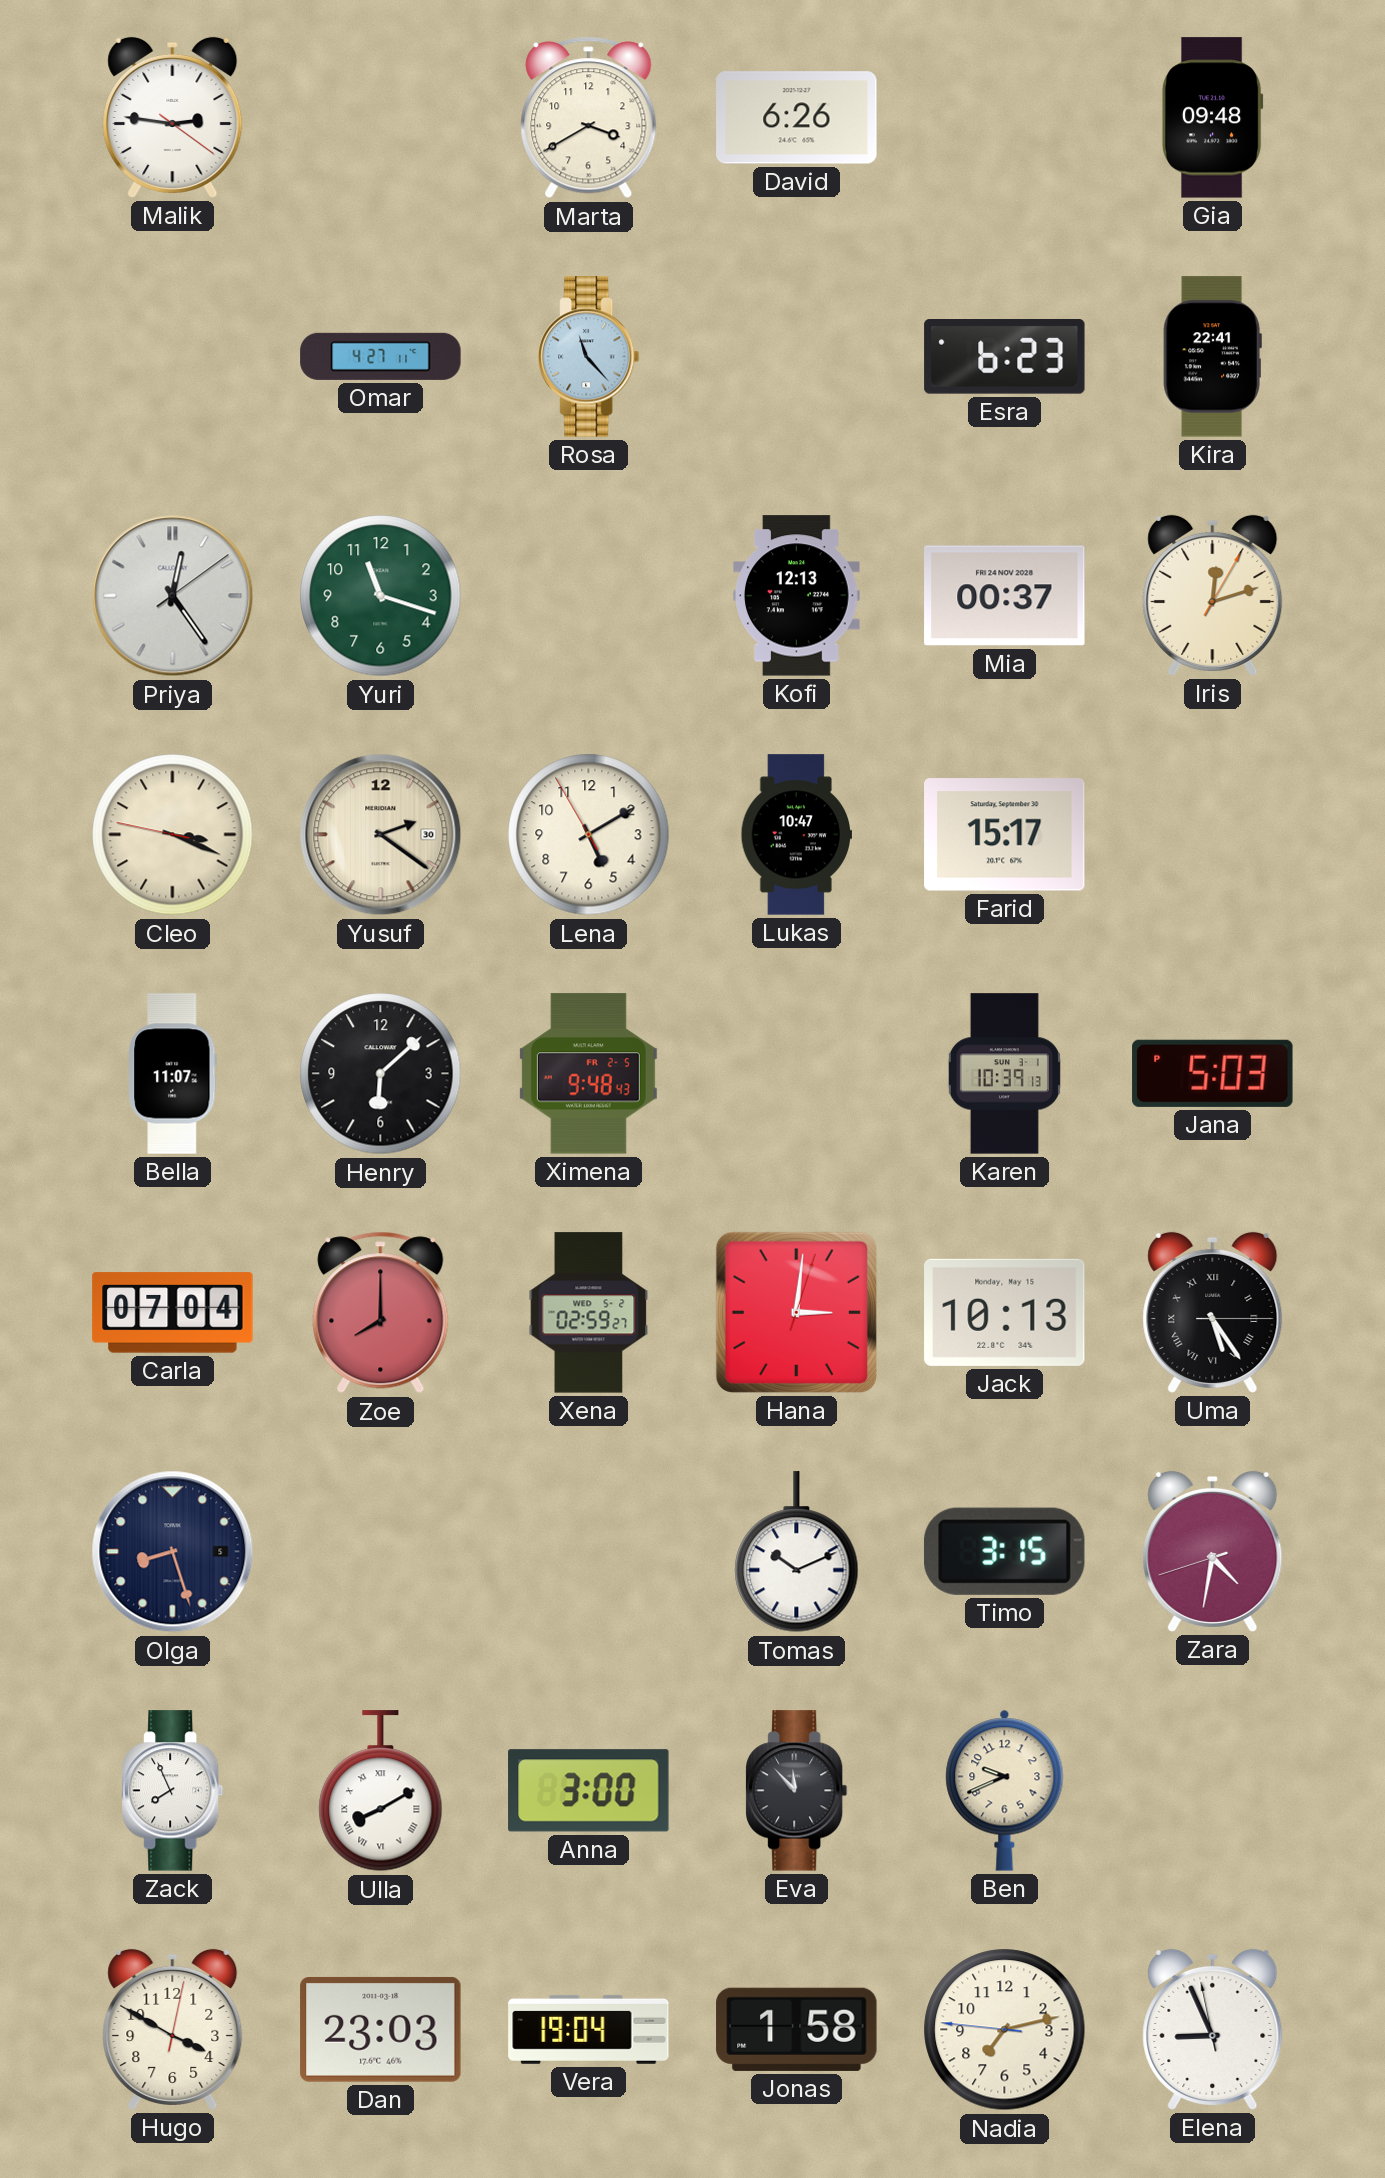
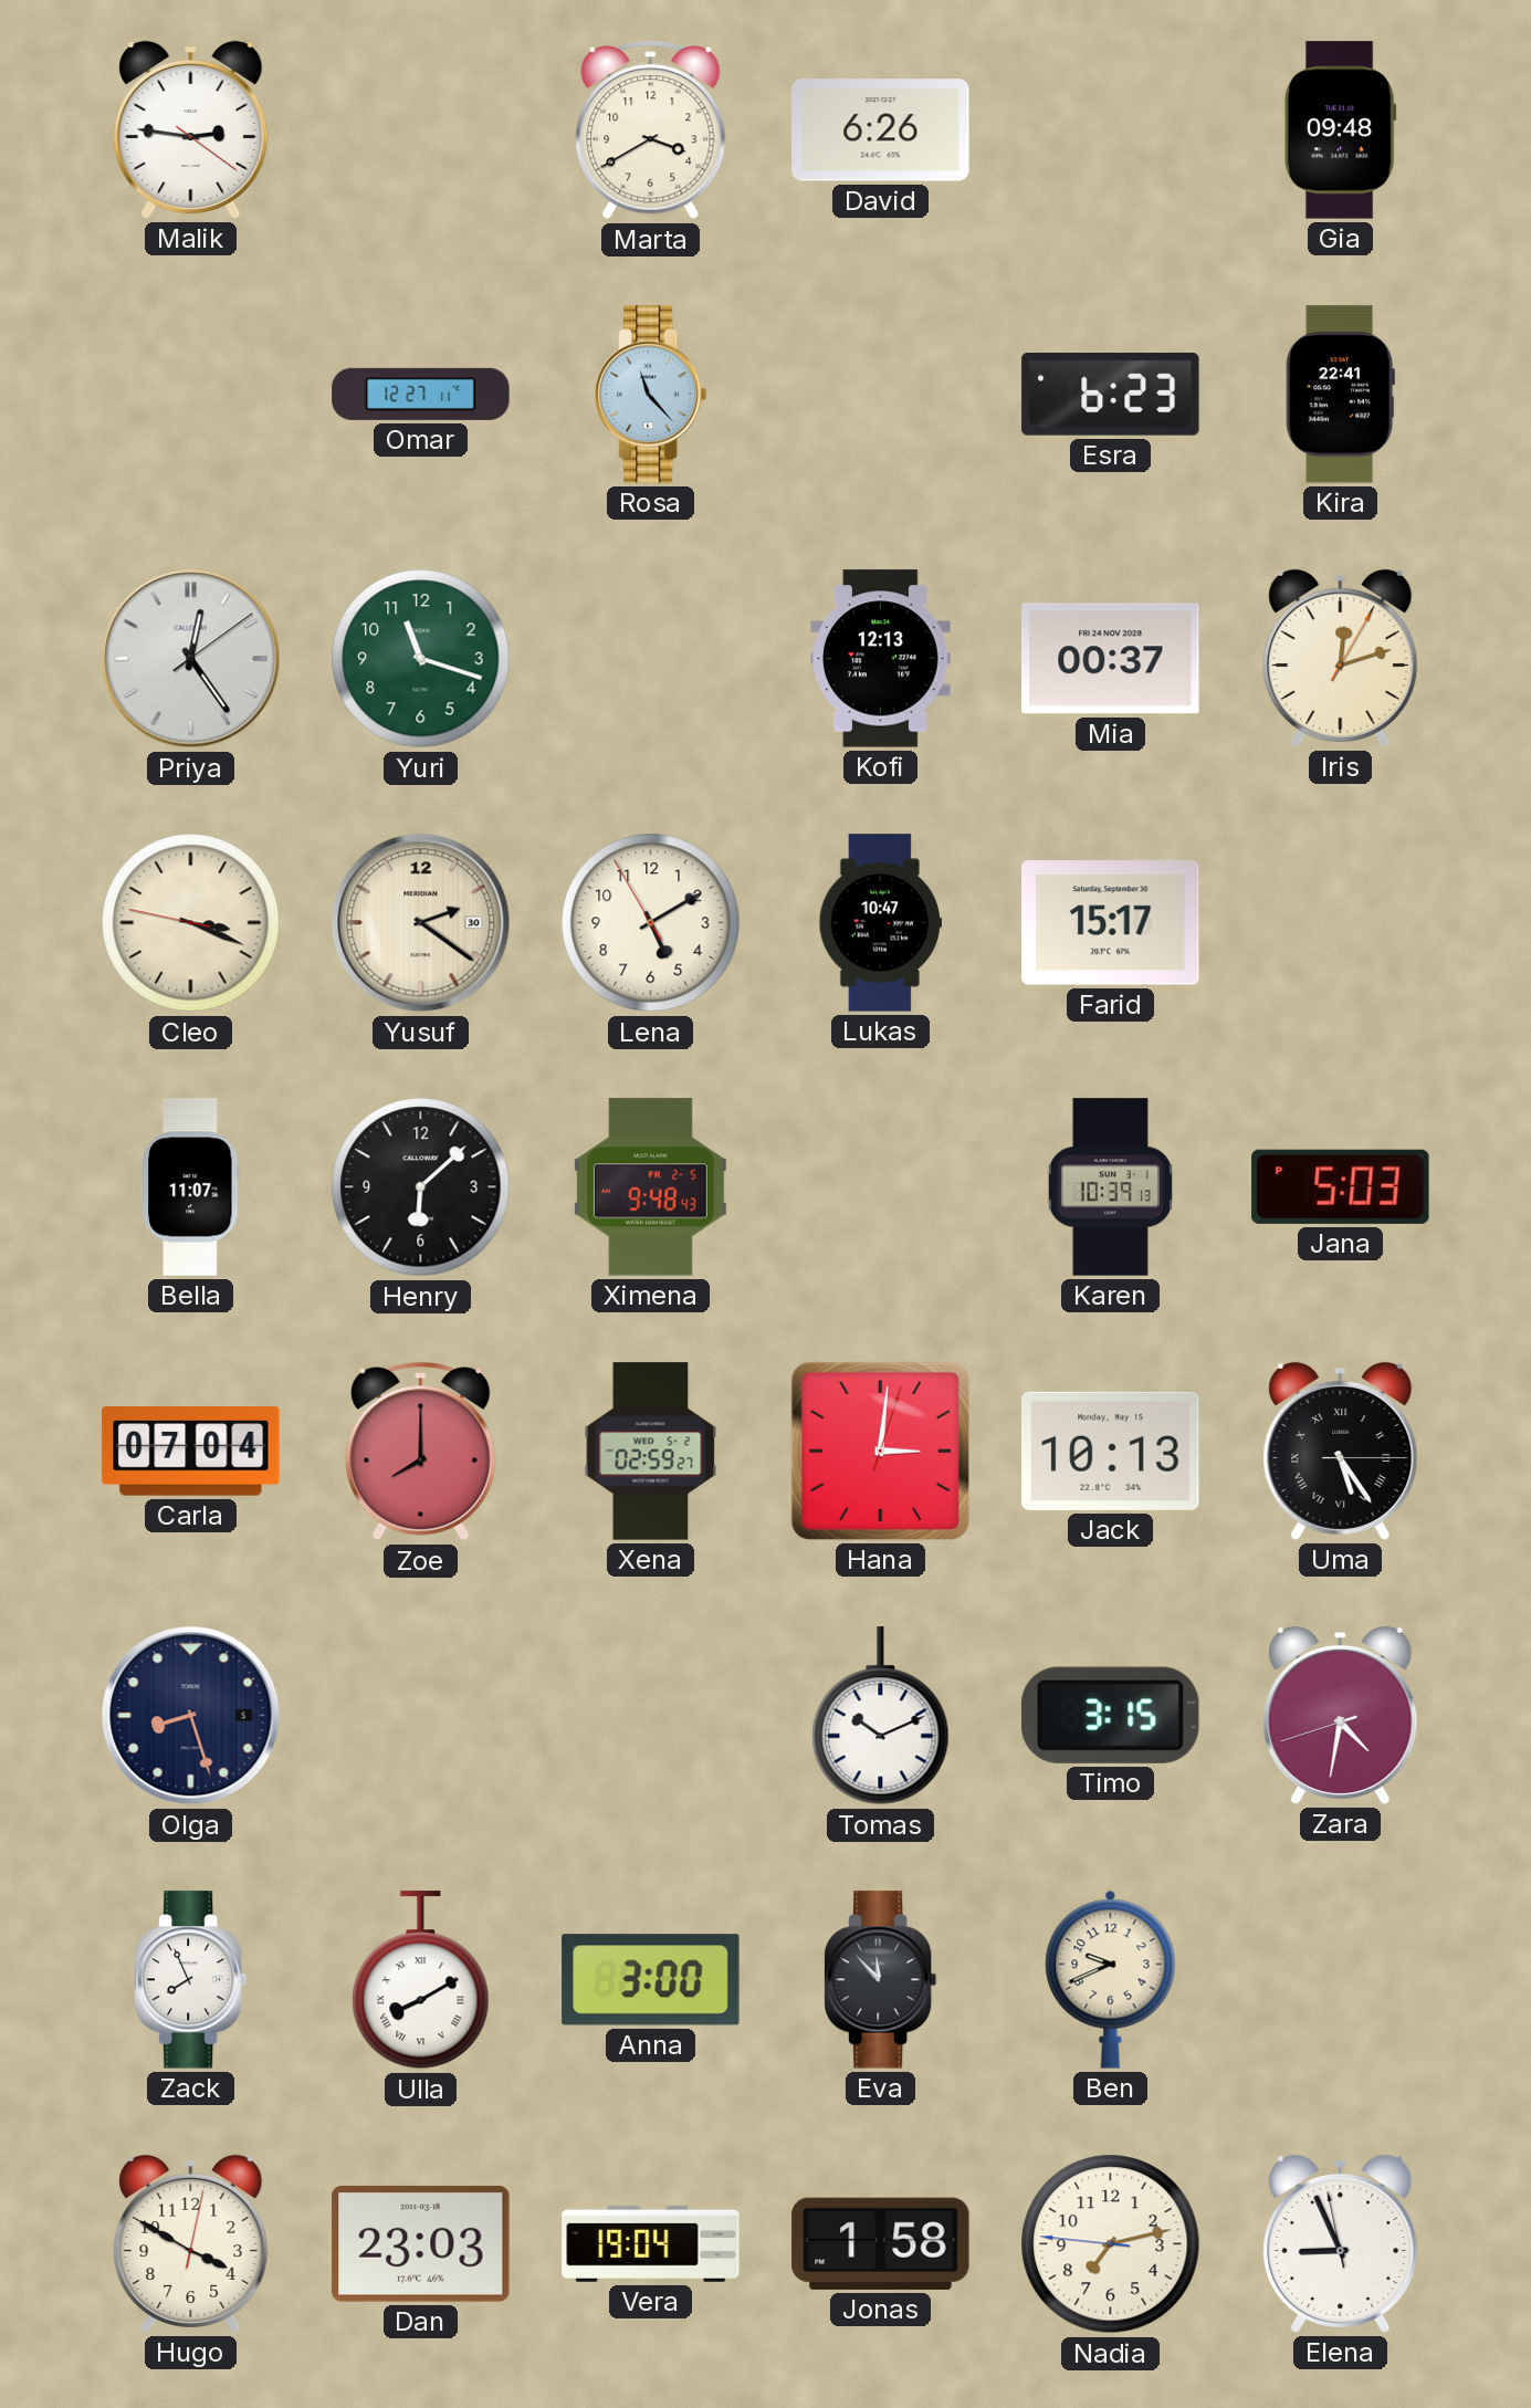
Omar: 4:27 -> 12:27 (421, 394)
